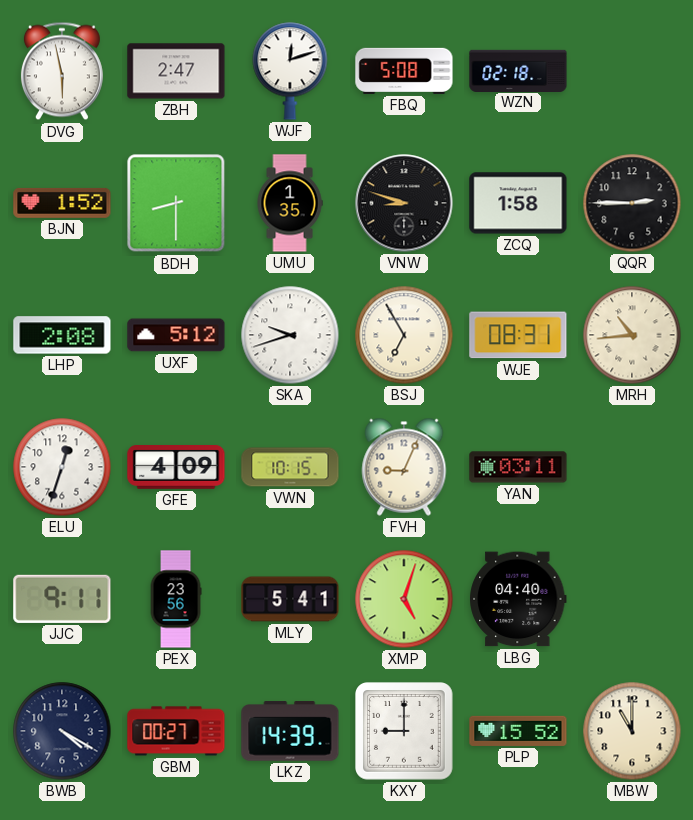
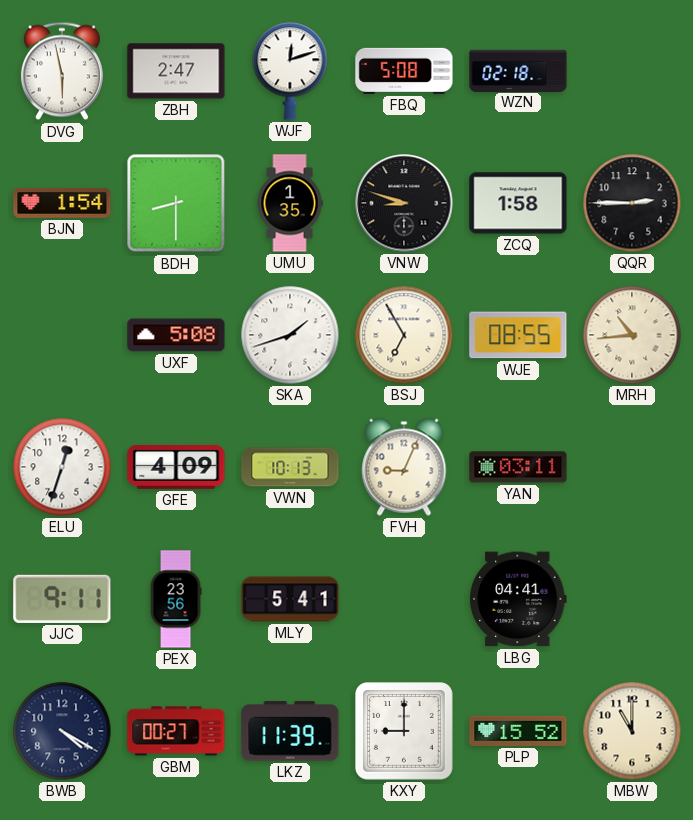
BJN: 1:52 -> 1:54 (62, 203)
LHP: 2:08 -> none (62, 335)
UXF: 5:12 -> 5:08 (176, 335)
SKA: 9:42 -> 1:42 (290, 335)
WJE: 08:31 -> 08:55 (518, 335)
VWN: 10:15 -> 10:13 (290, 467)
XMP: 5:03 -> none (404, 599)
LBG: 04:40 -> 04:41 (519, 599)
LKZ: 14:39 -> 11:39 (290, 731)
